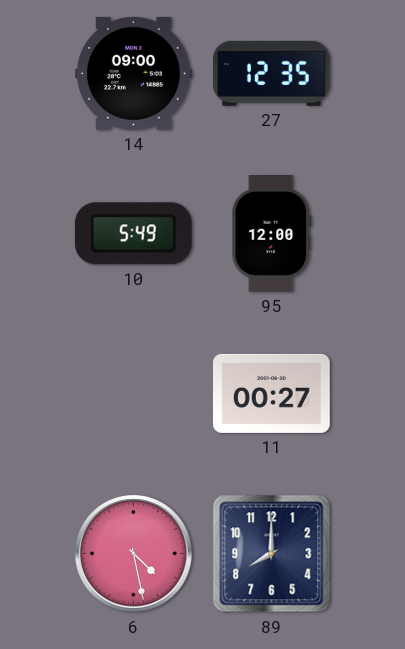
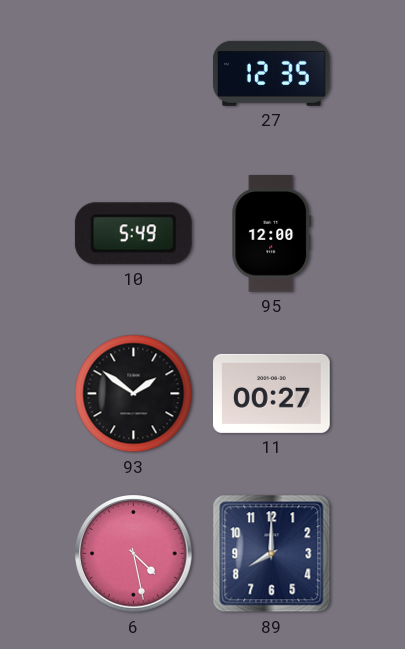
14: 09:00 -> none (134, 73)
93: none -> 1:51 (134, 394)
